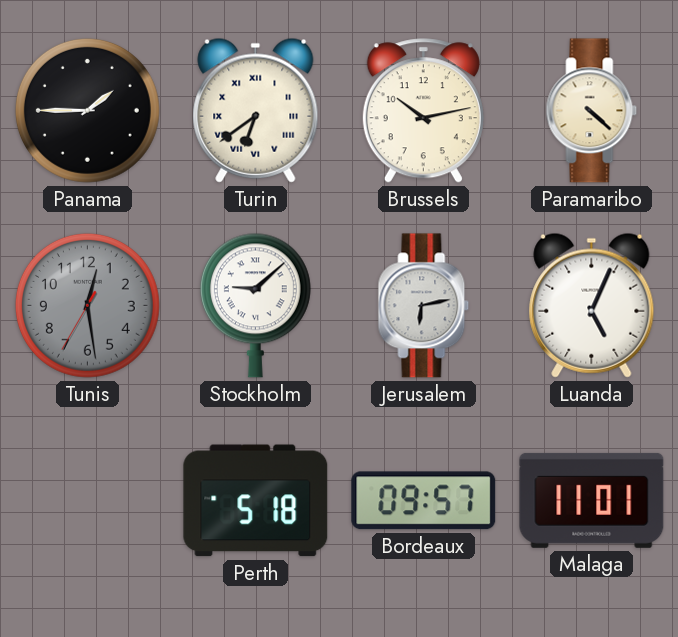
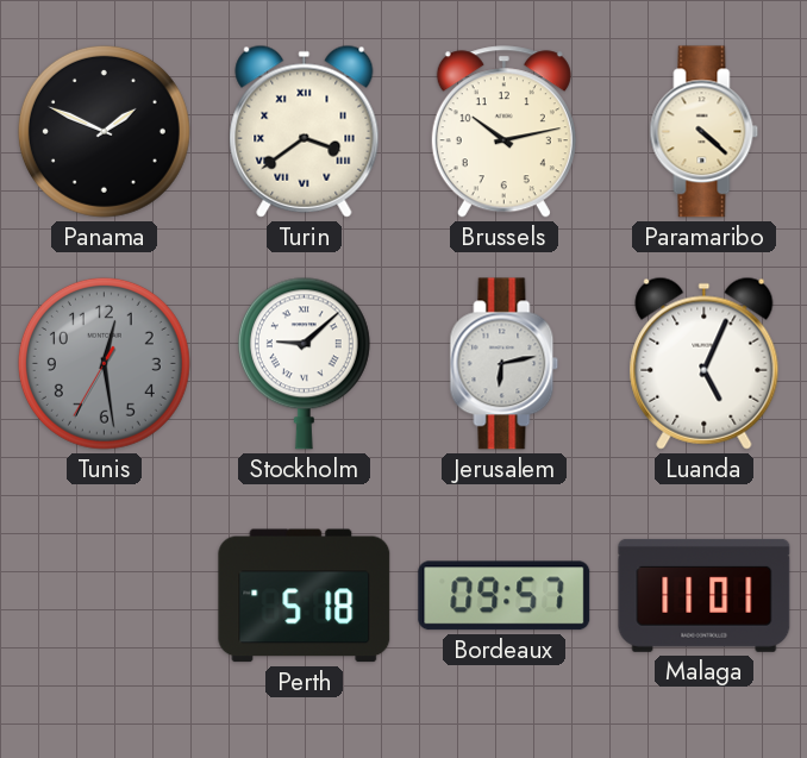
Panama: 1:45 -> 1:49 (104, 131)
Turin: 6:39 -> 3:39 (305, 131)
